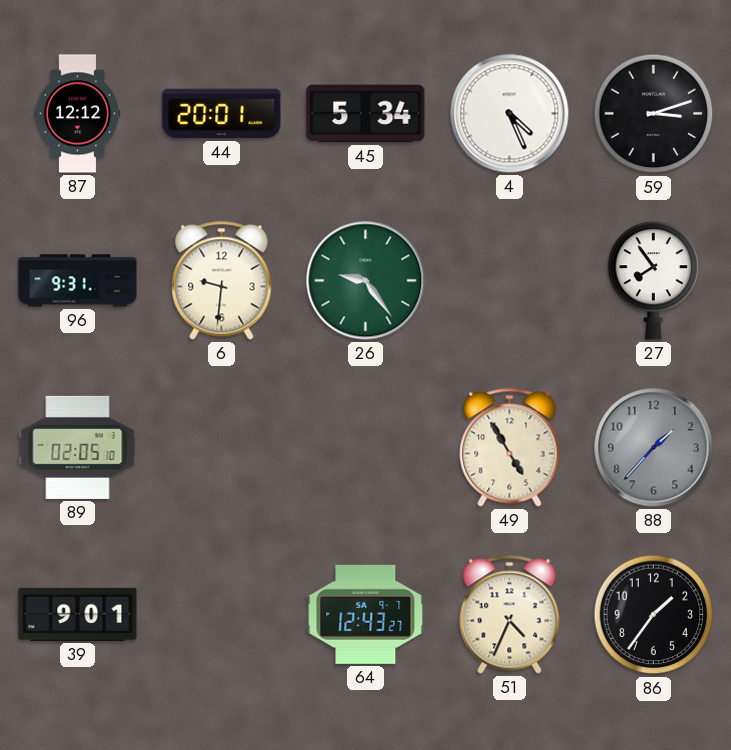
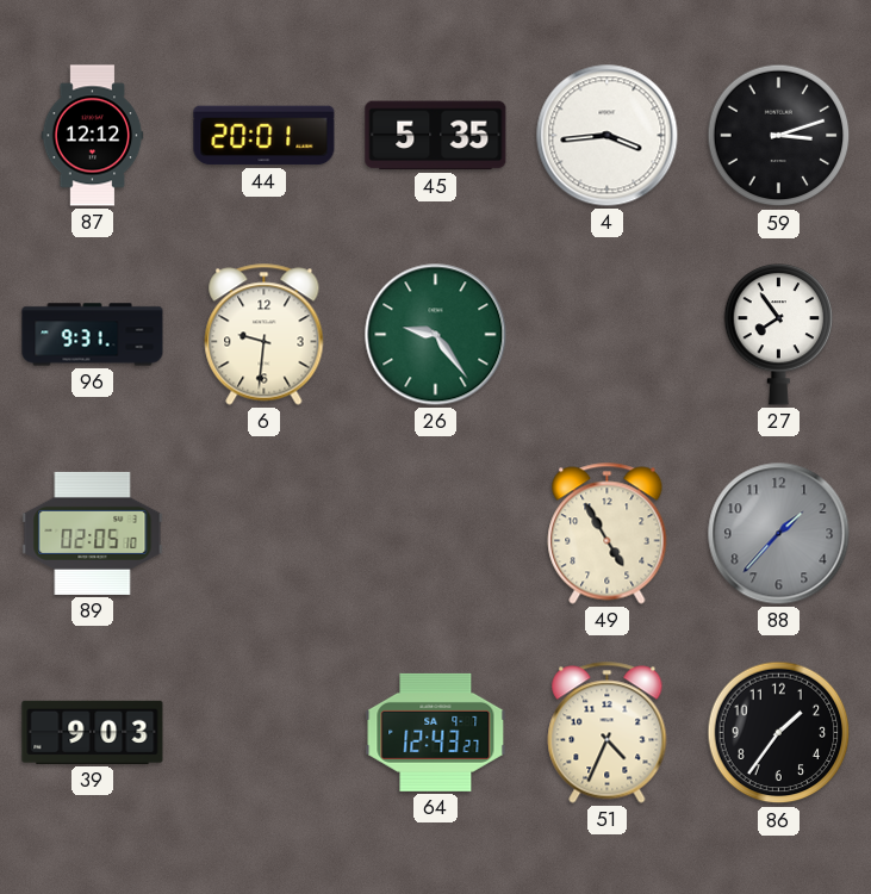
45: 5:34 -> 5:35 (436, 136)
4: 4:26 -> 3:44 (608, 136)
39: 9:01 -> 9:03 (93, 732)
